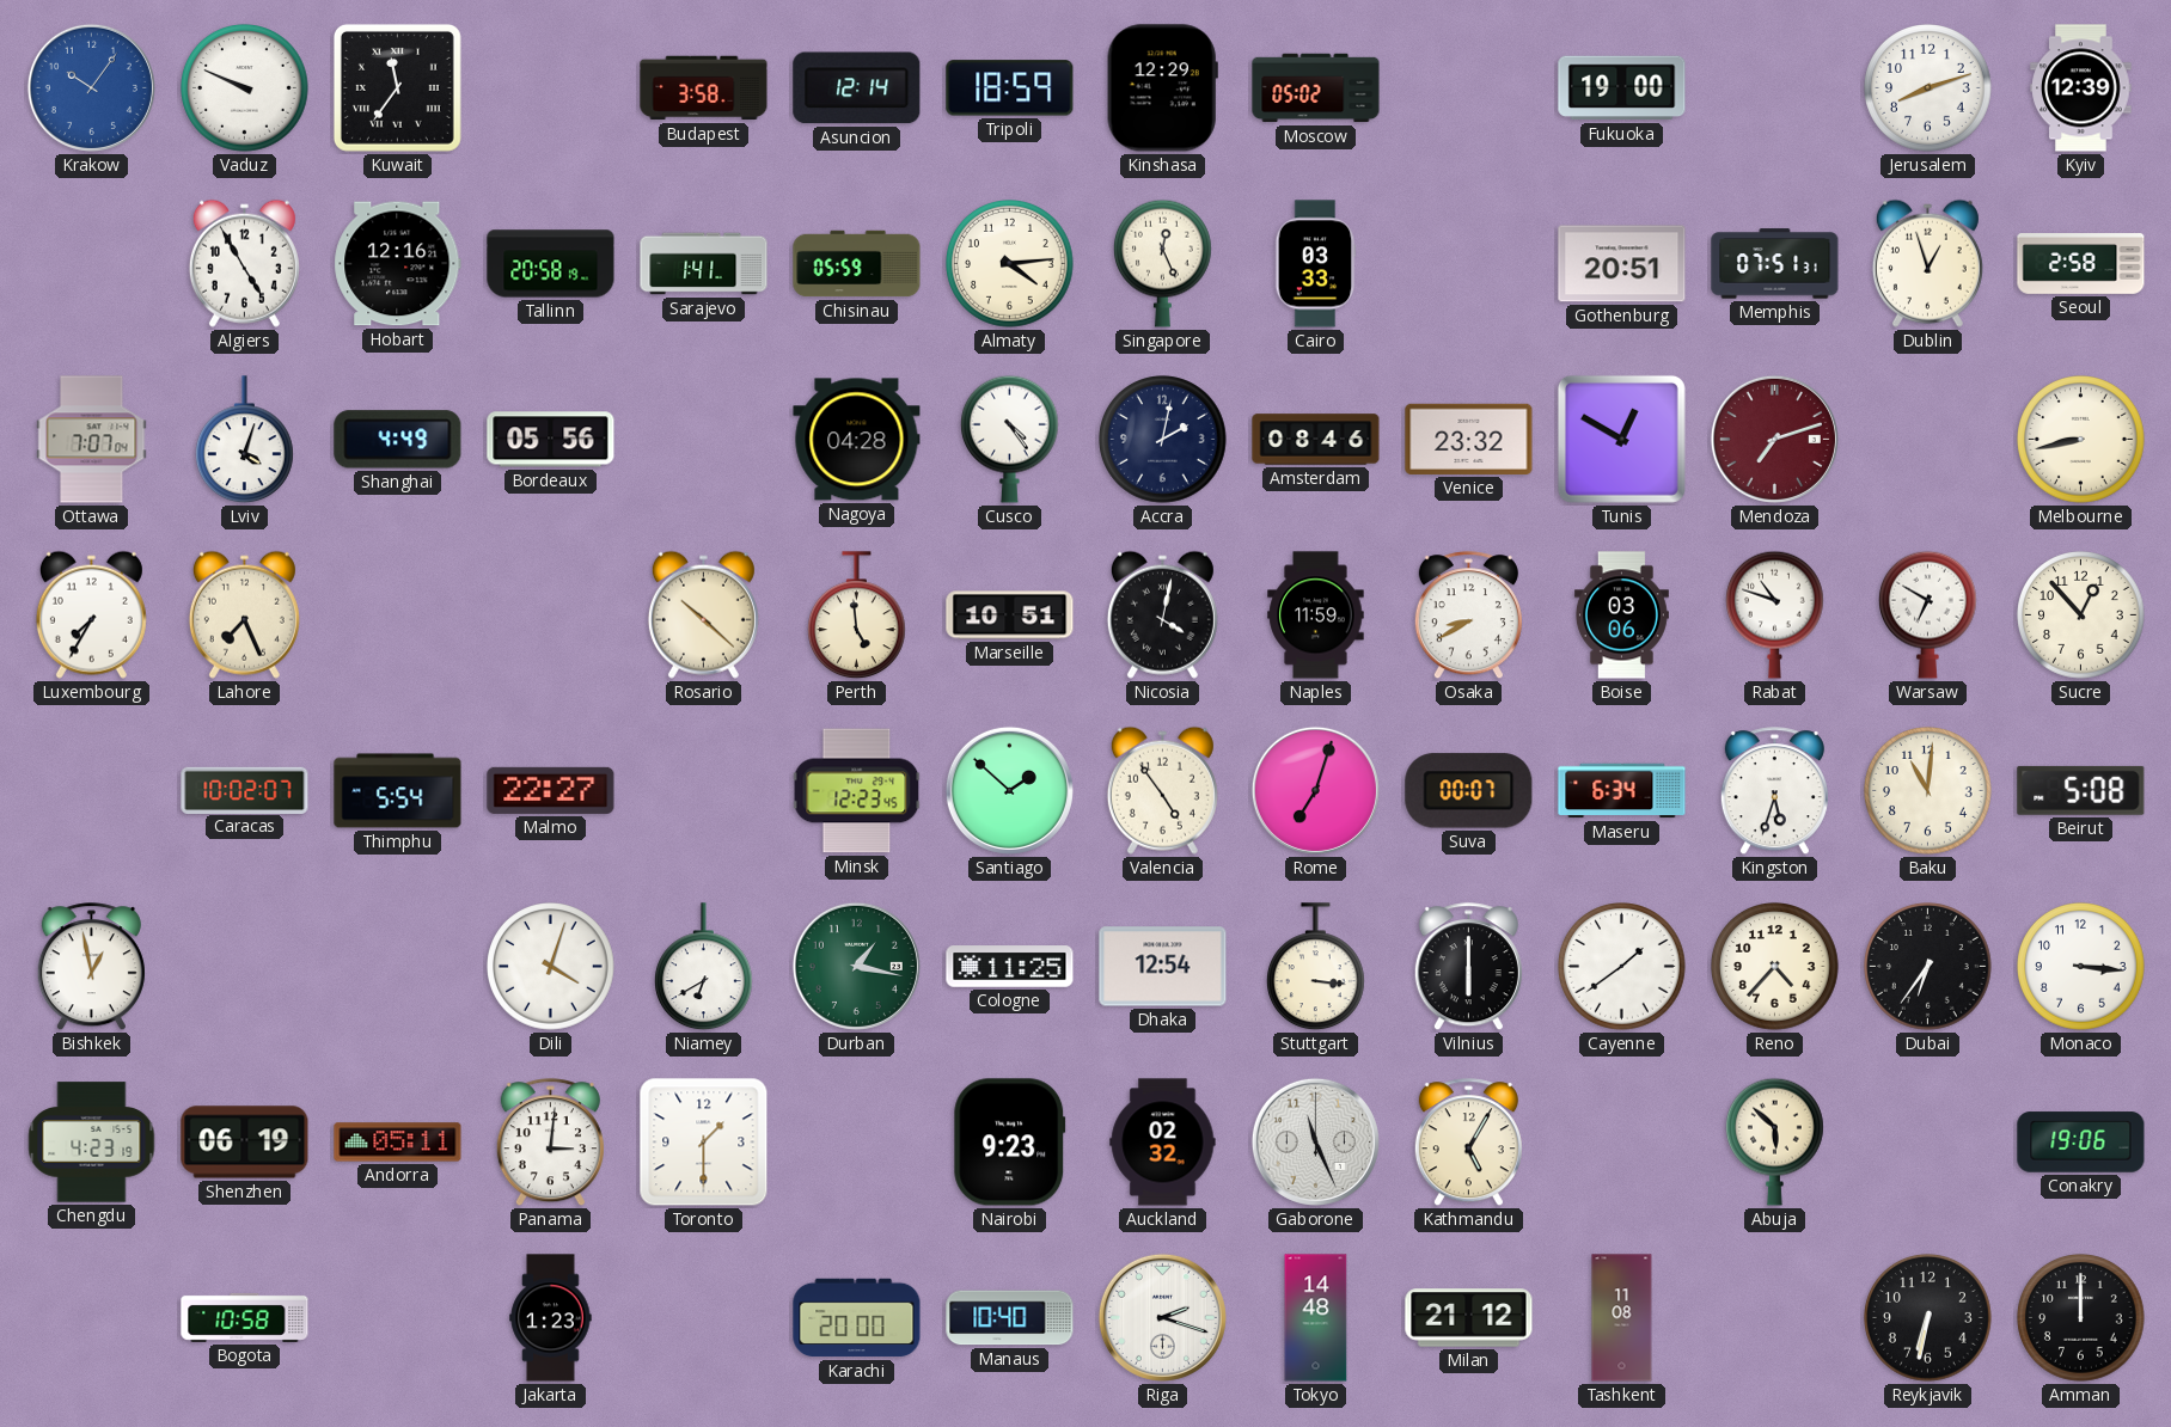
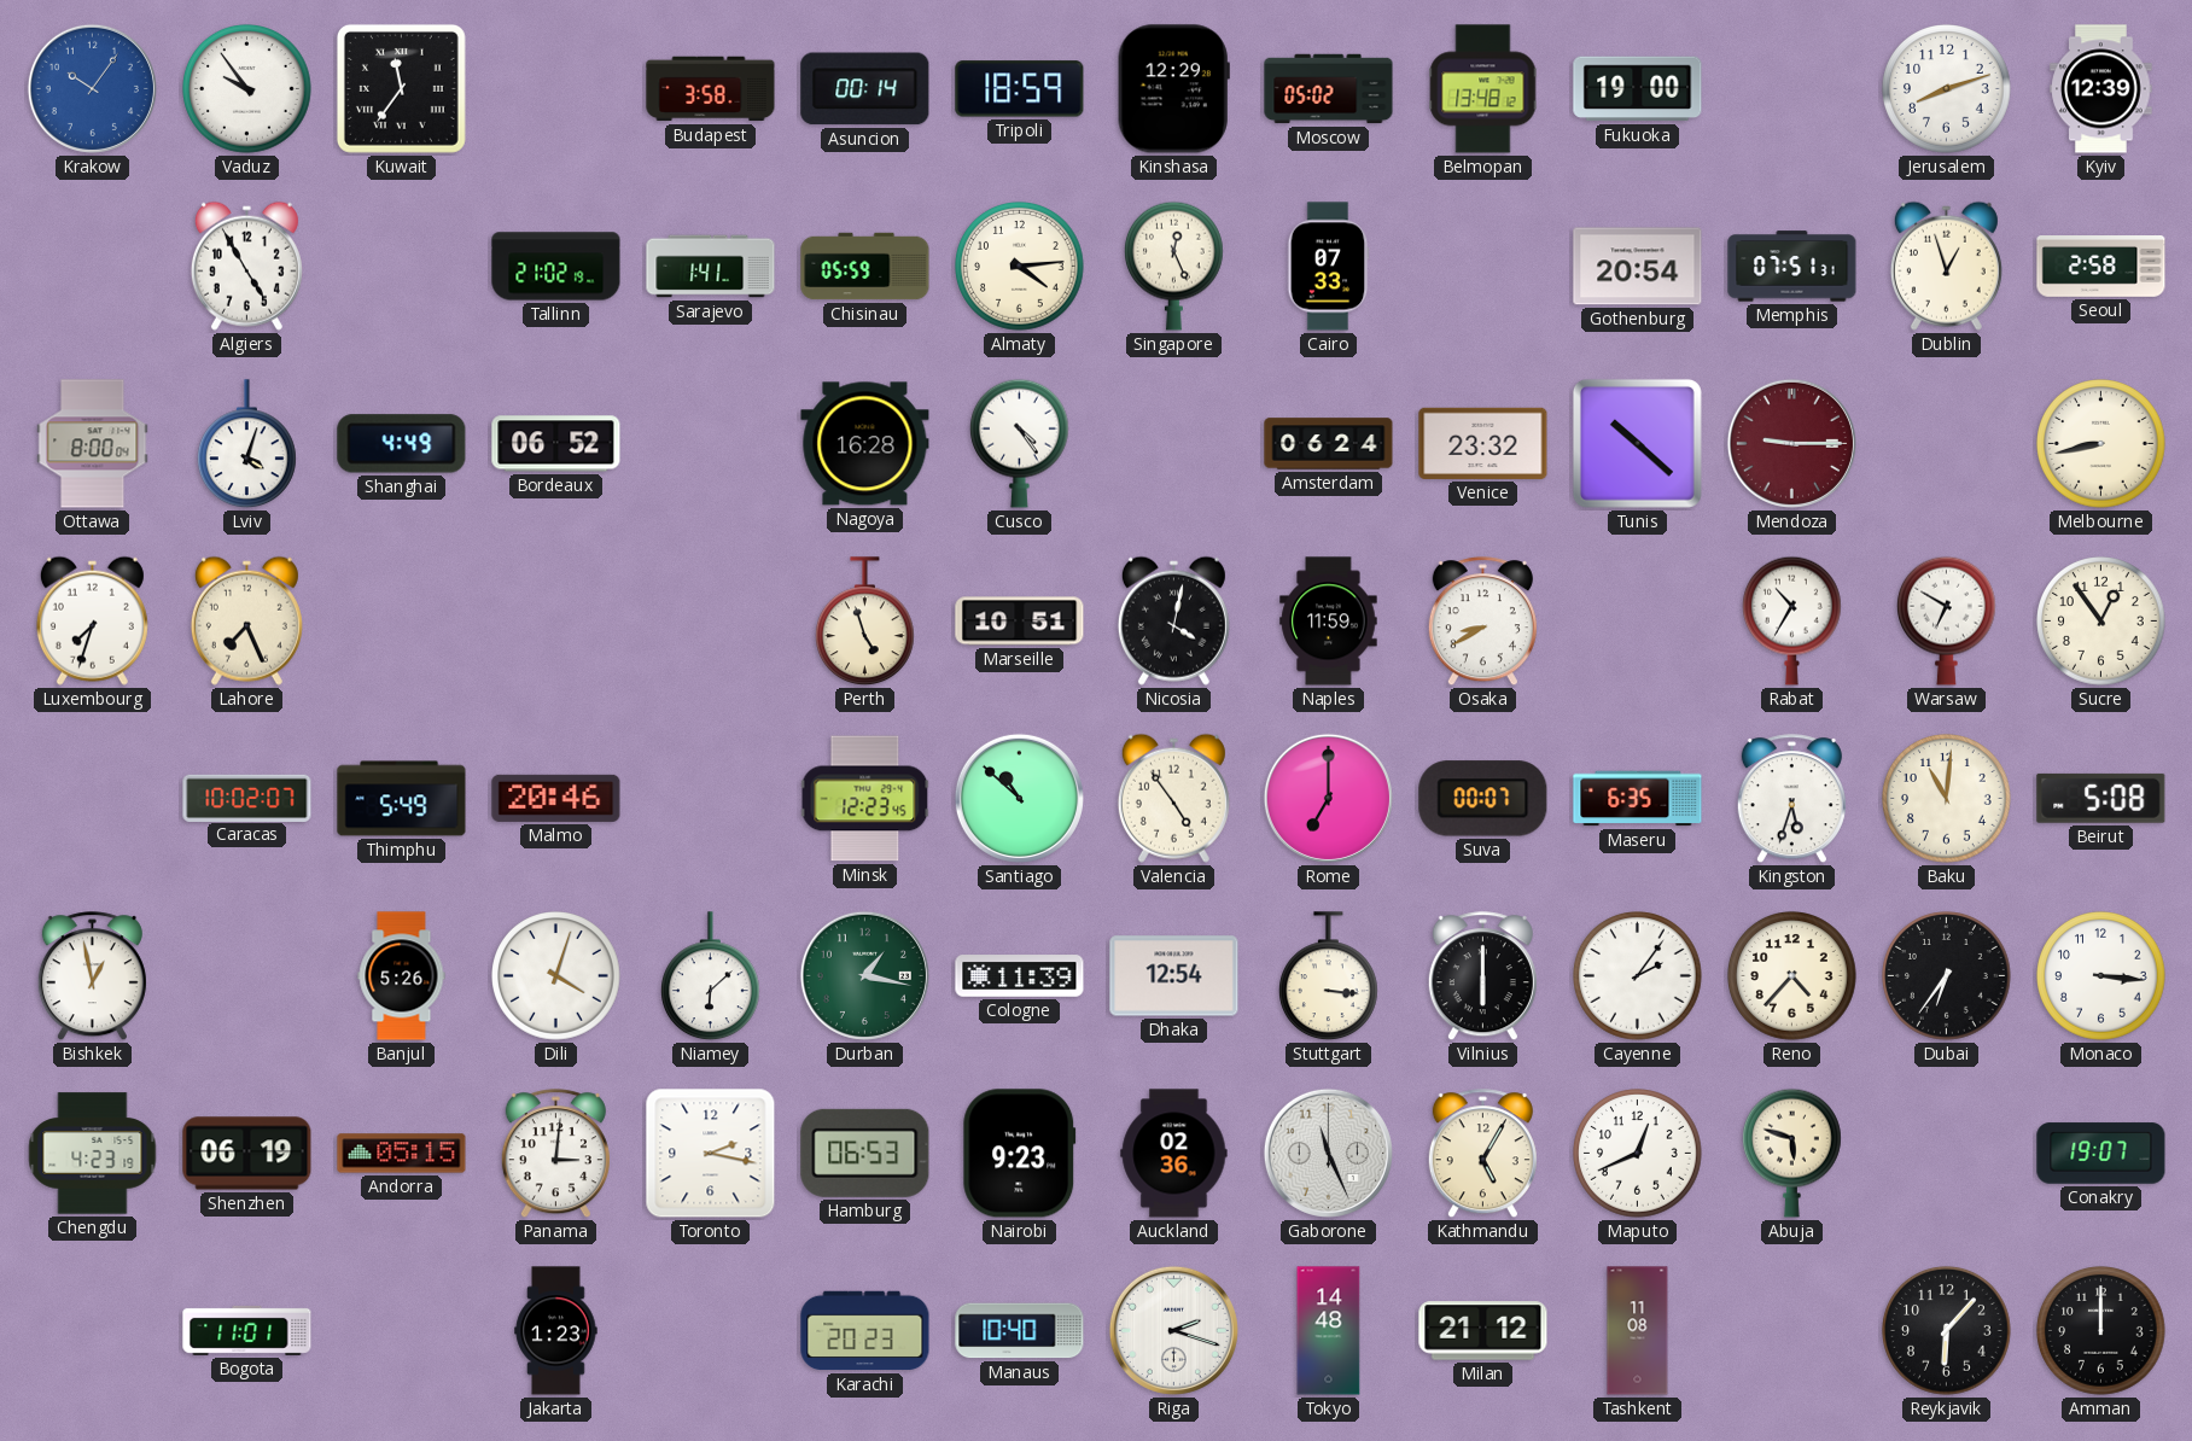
Vaduz: 9:49 -> 9:54 (247, 89)
Asuncion: 12:14 -> 00:14 (865, 89)
Belmopan: none -> 13:48 (1483, 89)
Hobart: 12:16 -> none (398, 264)
Tallinn: 20:58 -> 21:02 (556, 267)
Cairo: 03:33 -> 07:33 (1328, 267)
Gothenburg: 20:51 -> 20:54 (1638, 267)
Ottawa: 7:07 -> 8:00 (93, 444)
Bordeaux: 05:56 -> 06:52 (556, 444)
Nagoya: 04:28 -> 16:28 (865, 444)
Accra: 2:02 -> none (1163, 440)
Amsterdam: 08:46 -> 06:24 (1329, 444)
Tunis: 12:50 -> 10:22 (1637, 443)
Mendoza: 7:12 -> 9:15 (1791, 443)
Luxembourg: 7:35 -> 7:33 (92, 620)
Rosario: 10:22 -> none (703, 614)
Perth: 4:59 -> 4:57 (865, 622)
Boise: 03:06 -> none (1621, 615)
Rabat: 10:48 -> 10:35 (1792, 620)
Sucre: 12:53 -> 12:54 (2101, 622)
Thimphu: 5:54 -> 5:49 (402, 799)
Malmo: 22:27 -> 20:46 (556, 798)
Santiago: 1:52 -> 10:52 (1019, 798)
Rome: 7:03 -> 7:00 (1328, 798)
Maseru: 6:34 -> 6:35 (1638, 799)
Banjul: none -> 5:26 (402, 976)
Niamey: 6:40 -> 6:08 (711, 976)
Cologne: 11:25 -> 11:39 (1020, 976)
Cayenne: 1:39 -> 2:06 (1638, 976)
Andorra: 05:11 -> 05:15 (402, 1154)
Toronto: 1:30 -> 2:17 (711, 1154)
Hamburg: none -> 06:53 (865, 1153)
Auckland: 02:32 -> 02:36 (1174, 1154)
Maputo: none -> 12:41 (1638, 1154)
Abuja: 5:52 -> 5:48 (1792, 1153)
Conakry: 19:06 -> 19:07 (2101, 1154)
Bogota: 10:58 -> 11:01 (247, 1330)
Karachi: 20:00 -> 20:23 (865, 1331)
Reykjavik: 6:32 -> 6:07 (1947, 1331)
